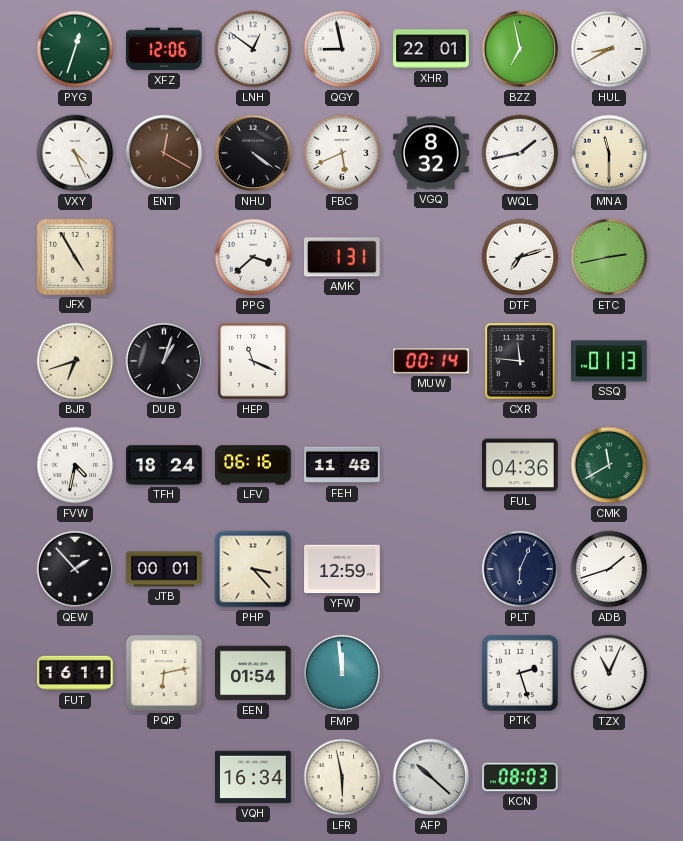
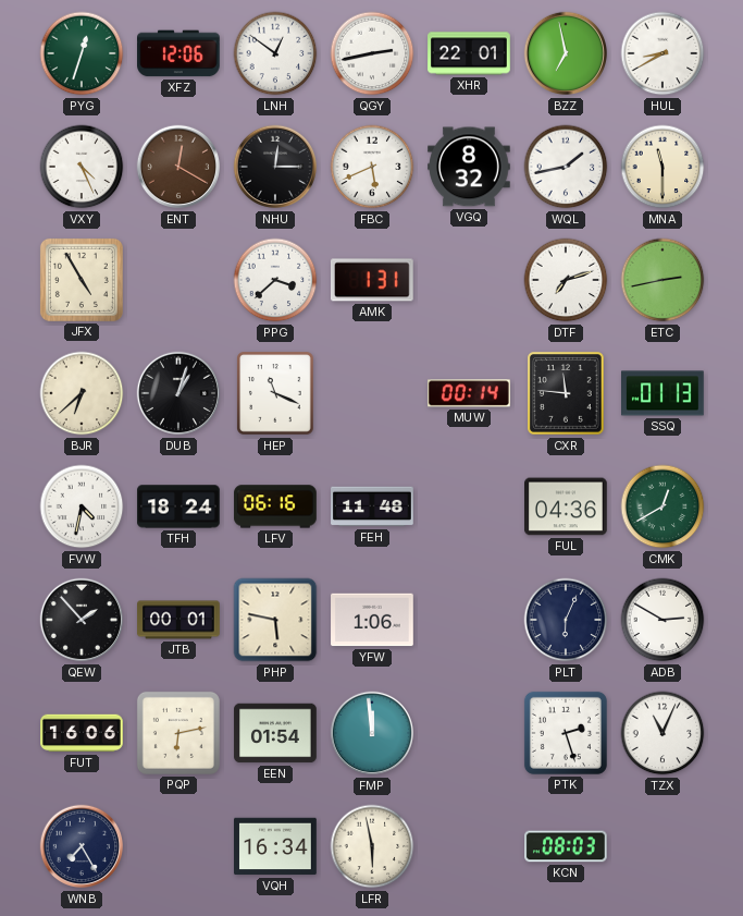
QGY: 8:58 -> 2:43 (372, 53)
NHU: 4:21 -> 12:15 (275, 167)
BJR: 6:42 -> 6:38 (82, 393)
CMK: 11:40 -> 12:40 (662, 506)
PHP: 3:23 -> 5:47 (275, 620)
YFW: 12:59 -> 1:06 (372, 620)
ADB: 1:42 -> 2:50 (662, 620)
FUT: 16:11 -> 16:06 (82, 733)
WNB: none -> 7:25 (82, 846)
AFP: 10:22 -> none (431, 777)
